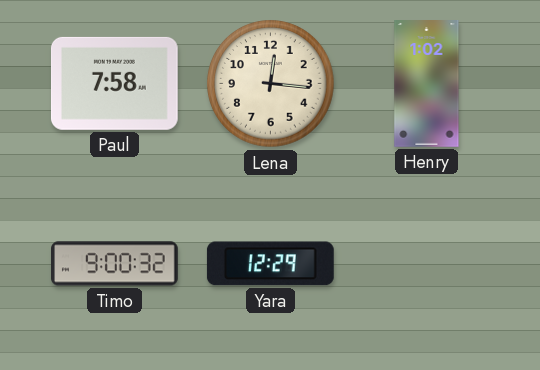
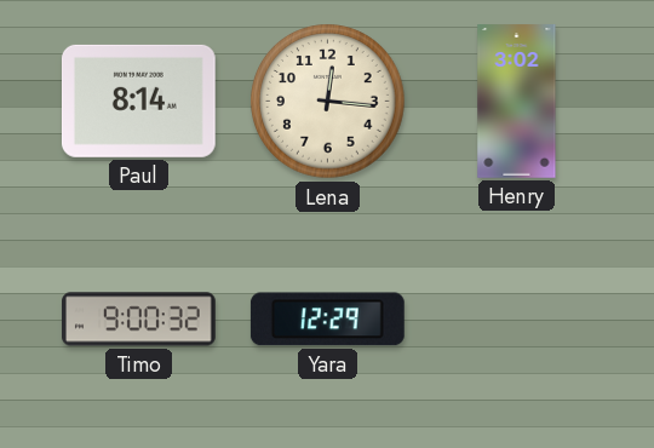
Paul: 7:58 -> 8:14 (138, 100)
Henry: 1:02 -> 3:02 (517, 102)
